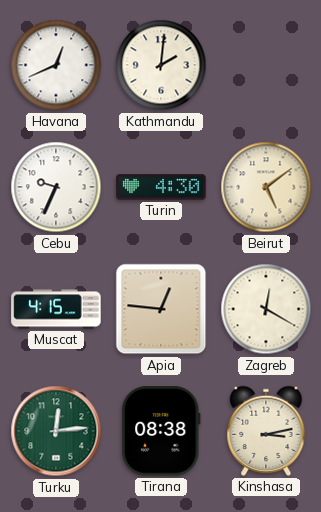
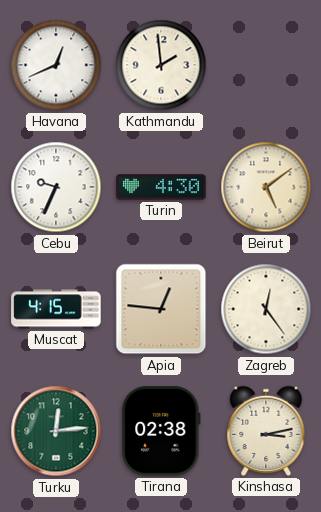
Kathmandu: 2:01 -> 1:59 (161, 65)
Zagreb: 12:20 -> 12:24 (266, 309)
Tirana: 08:38 -> 02:38 (161, 431)
